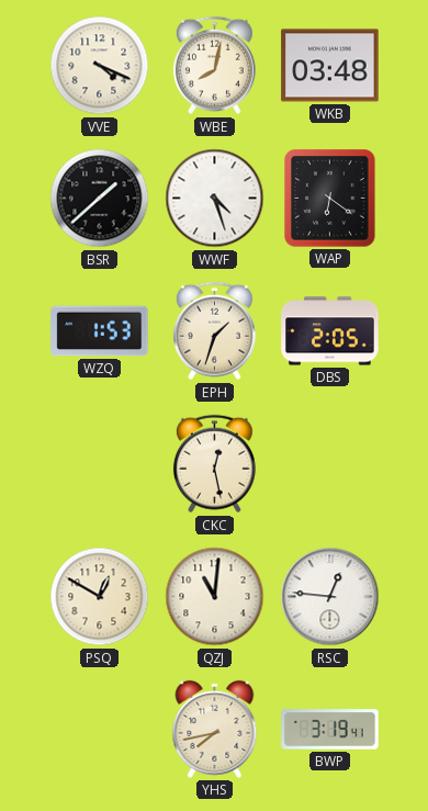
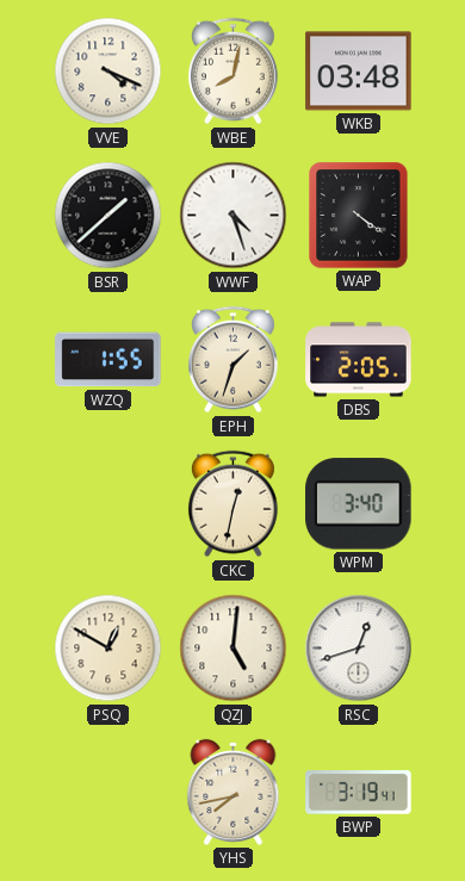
WAP: 6:21 -> 4:21 (359, 216)
WZQ: 1:53 -> 1:55 (108, 360)
CKC: 12:28 -> 12:32 (232, 504)
WPM: none -> 3:40 (359, 504)
QZJ: 11:01 -> 5:01 (234, 649)
RSC: 12:46 -> 12:42 (359, 649)
